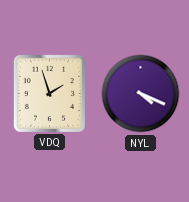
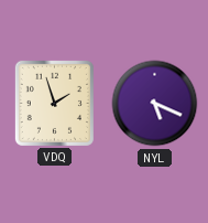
NYL: 4:19 -> 5:19 (155, 104)
